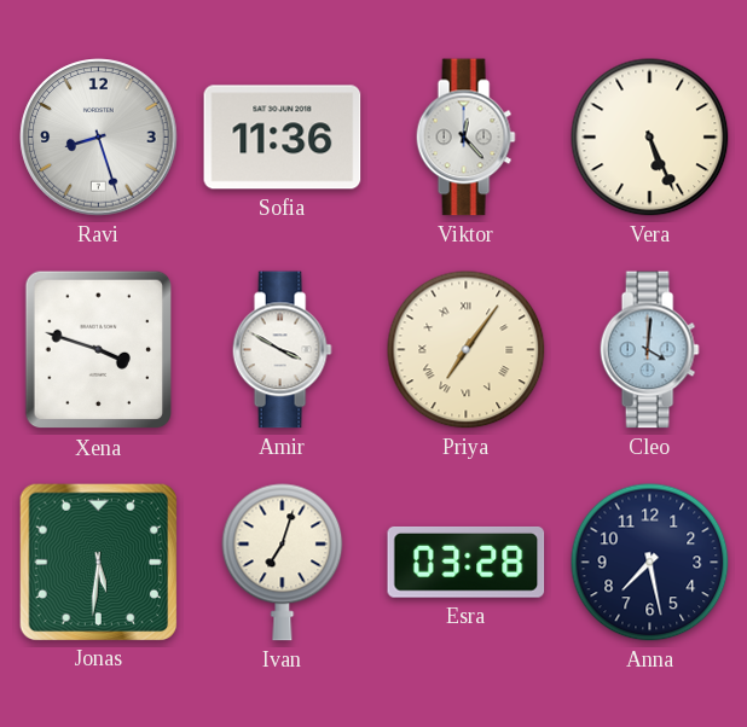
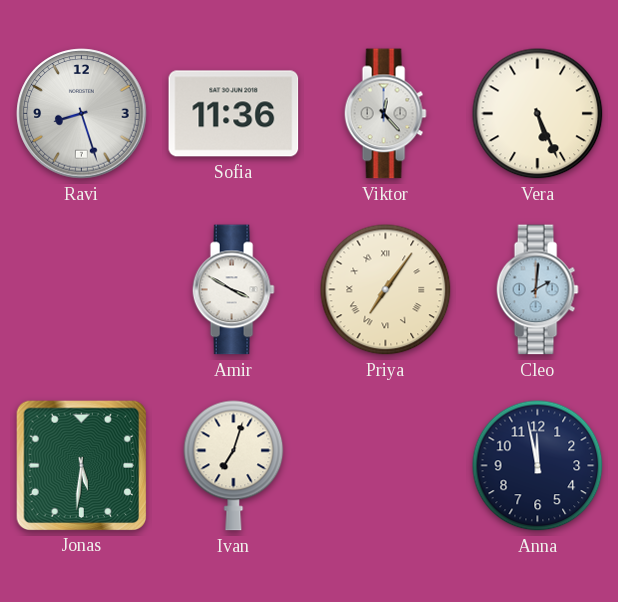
Xena: 3:48 -> none (99, 350)
Cleo: 4:01 -> 2:01 (537, 290)
Esra: 03:28 -> none (467, 562)
Anna: 7:28 -> 11:58 (538, 466)
